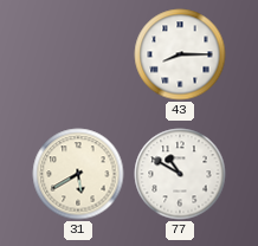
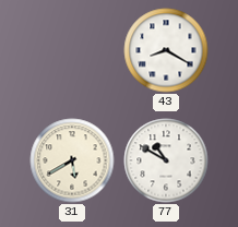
43: 8:15 -> 8:20 (166, 50)
